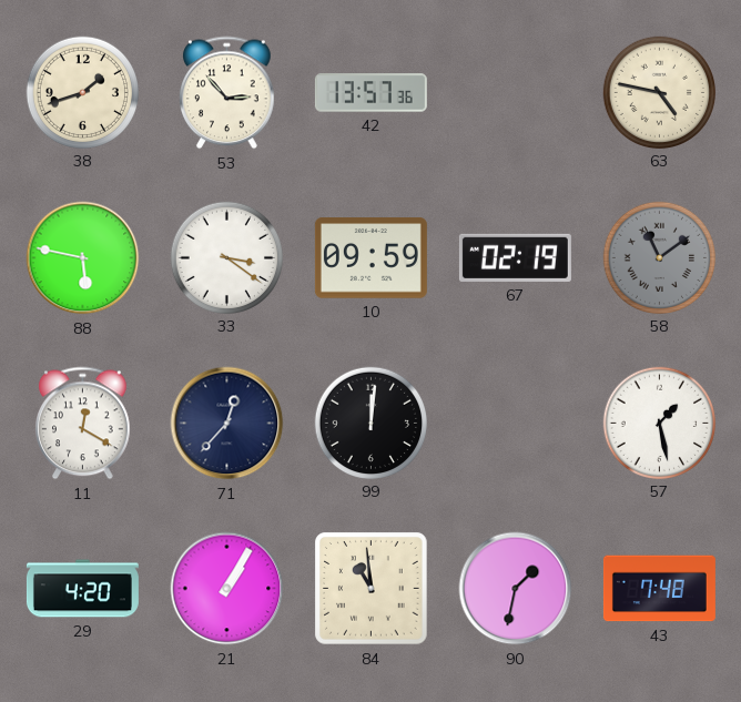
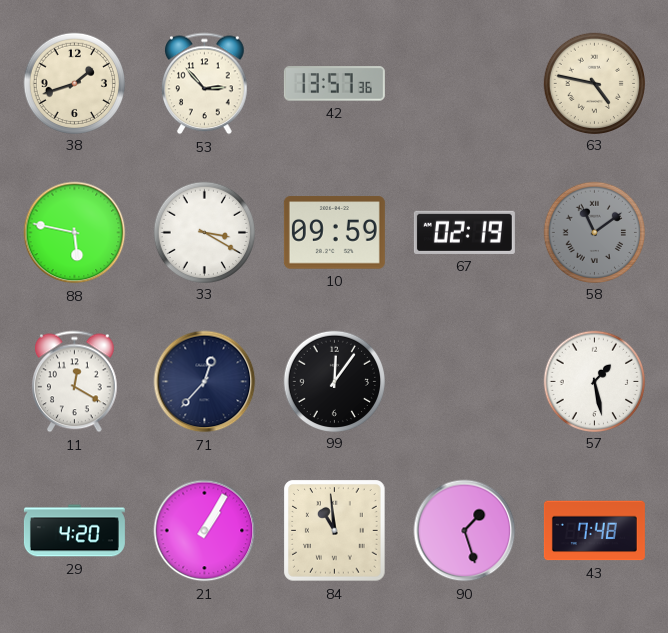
33: 3:21 -> 3:20 (204, 232)
99: 12:01 -> 12:06 (334, 381)
90: 1:32 -> 1:27 (465, 531)
